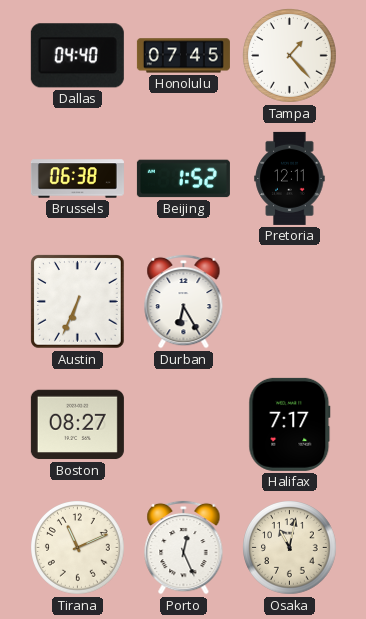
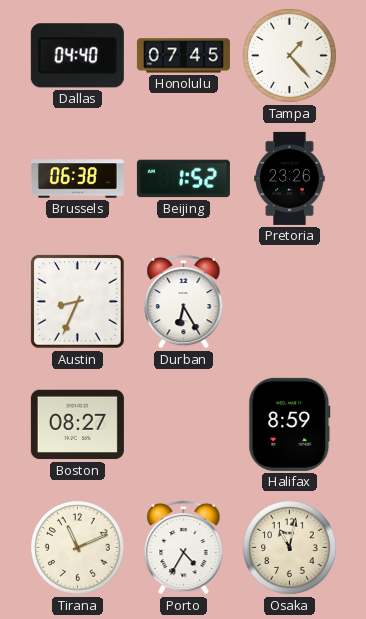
Pretoria: 12:11 -> 23:26 (290, 178)
Austin: 6:34 -> 8:34 (78, 302)
Halifax: 7:17 -> 8:59 (290, 424)
Porto: 12:26 -> 4:35 (184, 547)
